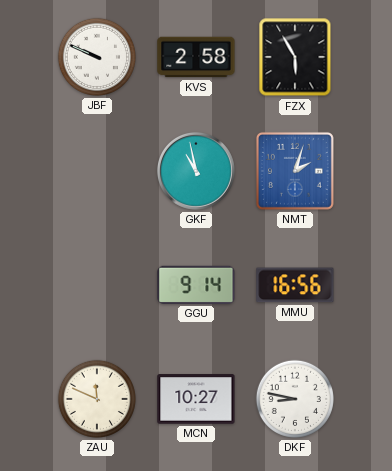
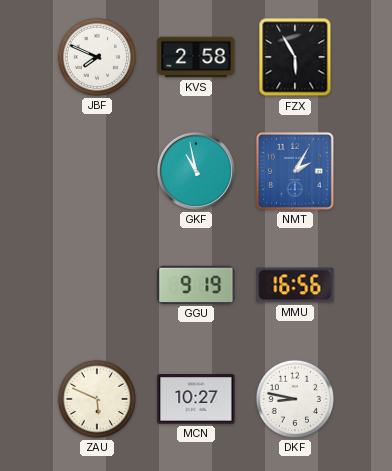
JBF: 9:49 -> 7:49 (97, 57)
NMT: 2:03 -> 2:05 (295, 171)
GGU: 9:14 -> 9:19 (196, 285)
ZAU: 11:49 -> 5:49 (97, 399)
